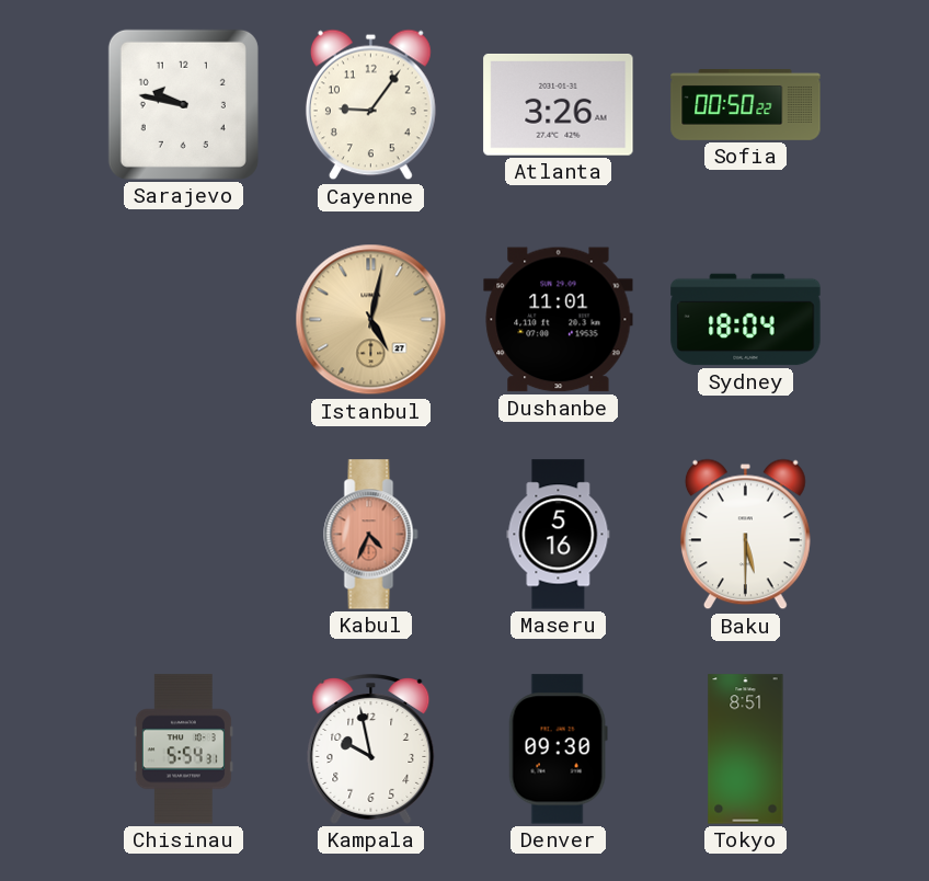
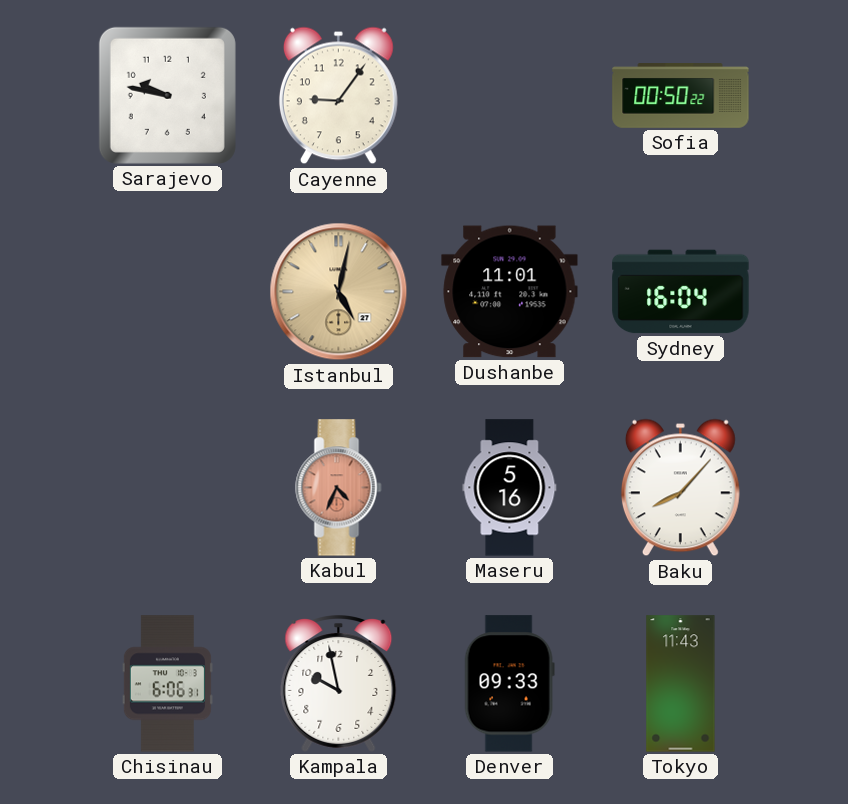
Atlanta: 3:26 -> none (559, 104)
Sydney: 18:04 -> 16:04 (681, 292)
Baku: 5:30 -> 8:07 (680, 488)
Chisinau: 5:54 -> 6:06 (167, 684)
Denver: 09:30 -> 09:33 (509, 684)
Tokyo: 8:51 -> 11:43 (681, 684)
